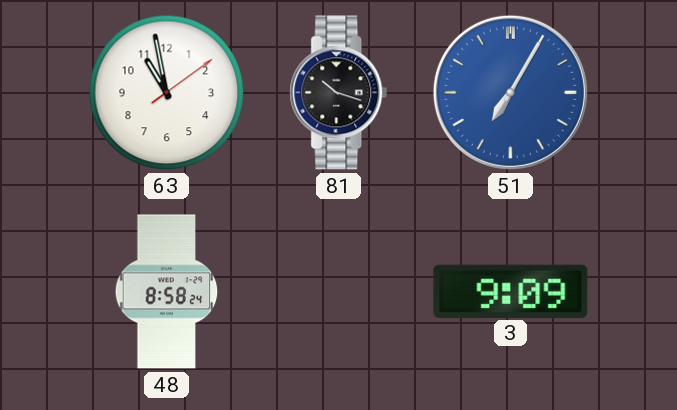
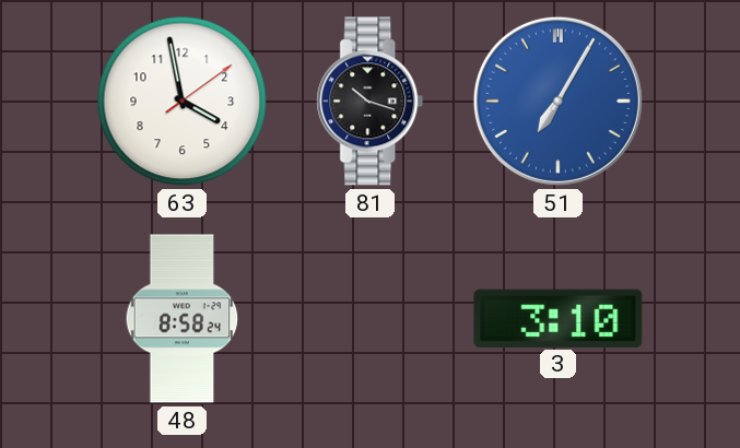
63: 10:58 -> 3:58 (183, 102)
3: 9:09 -> 3:10 (559, 318)
